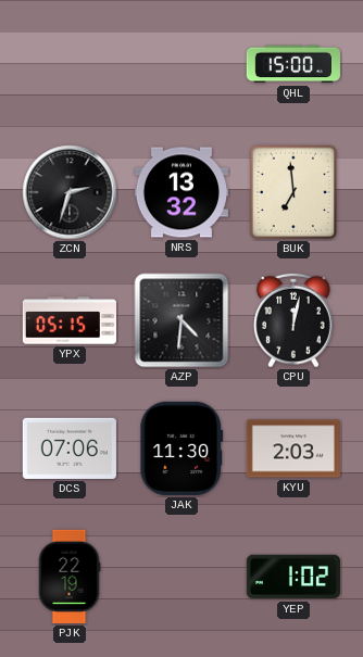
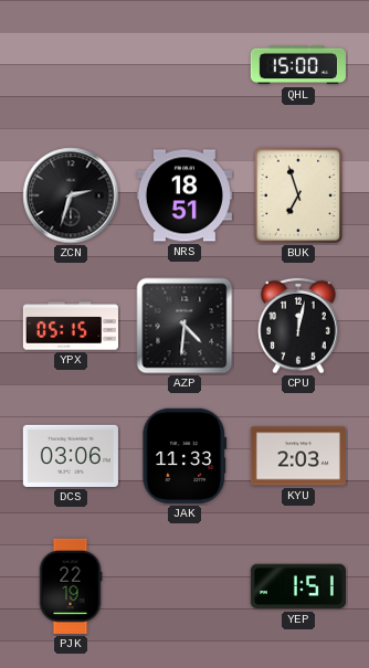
NRS: 13:32 -> 18:51 (184, 195)
BUK: 6:59 -> 6:57 (298, 195)
DCS: 07:06 -> 03:06 (71, 456)
JAK: 11:30 -> 11:33 (184, 456)
YEP: 1:02 -> 1:51 (298, 586)
